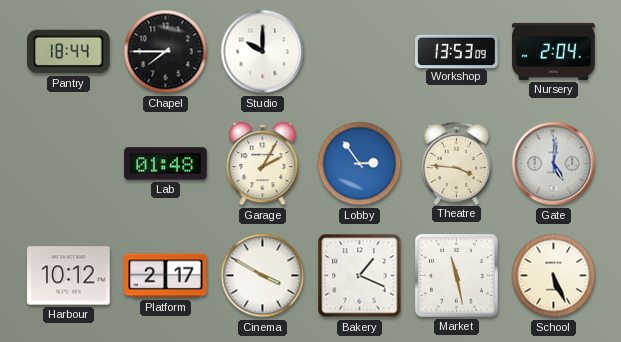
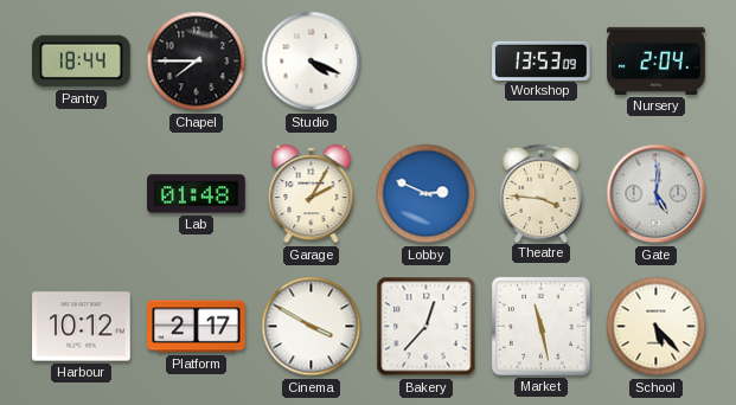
Studio: 10:00 -> 4:19 (312, 62)
Lobby: 2:54 -> 2:49 (427, 194)
Bakery: 1:19 -> 12:37 (427, 327)
School: 5:26 -> 5:23 (657, 327)
